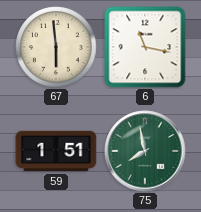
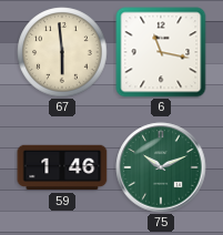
59: 1:51 -> 1:46 (62, 167)
75: 7:58 -> 10:11 (161, 167)
